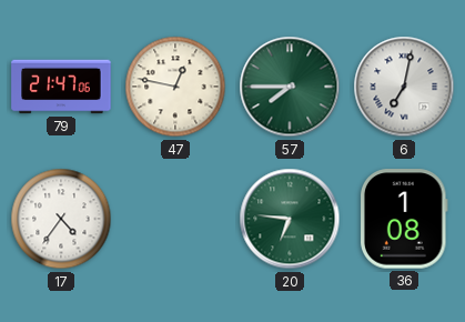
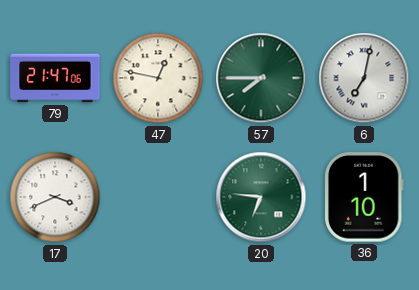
17: 4:36 -> 3:41 (55, 197)
36: 1:08 -> 1:10 (365, 197)
